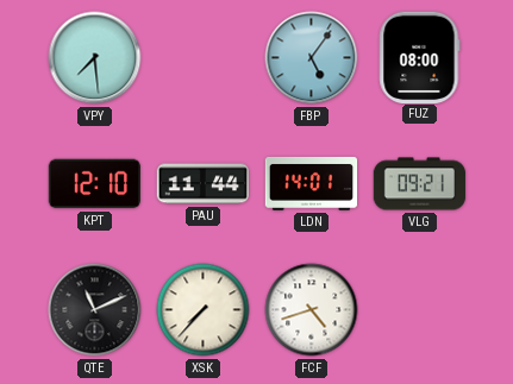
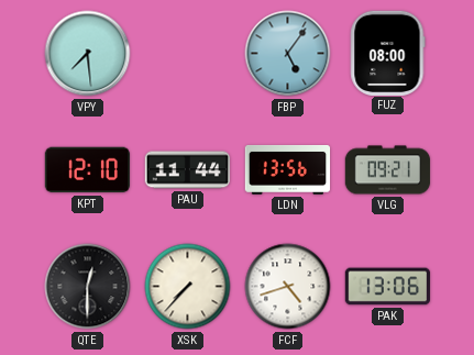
LDN: 14:01 -> 13:56 (288, 169)
QTE: 11:11 -> 12:30 (88, 287)
PAK: none -> 13:06 (388, 287)
